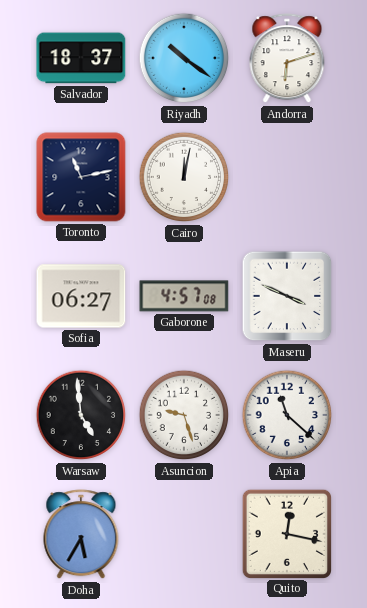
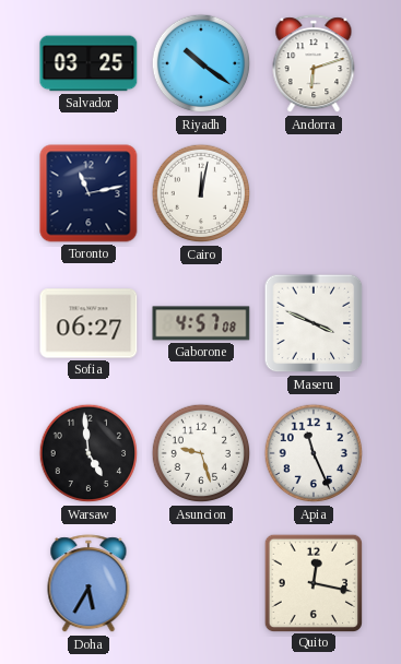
Salvador: 18:37 -> 03:25 (89, 63)
Apia: 11:22 -> 11:26 (314, 453)
